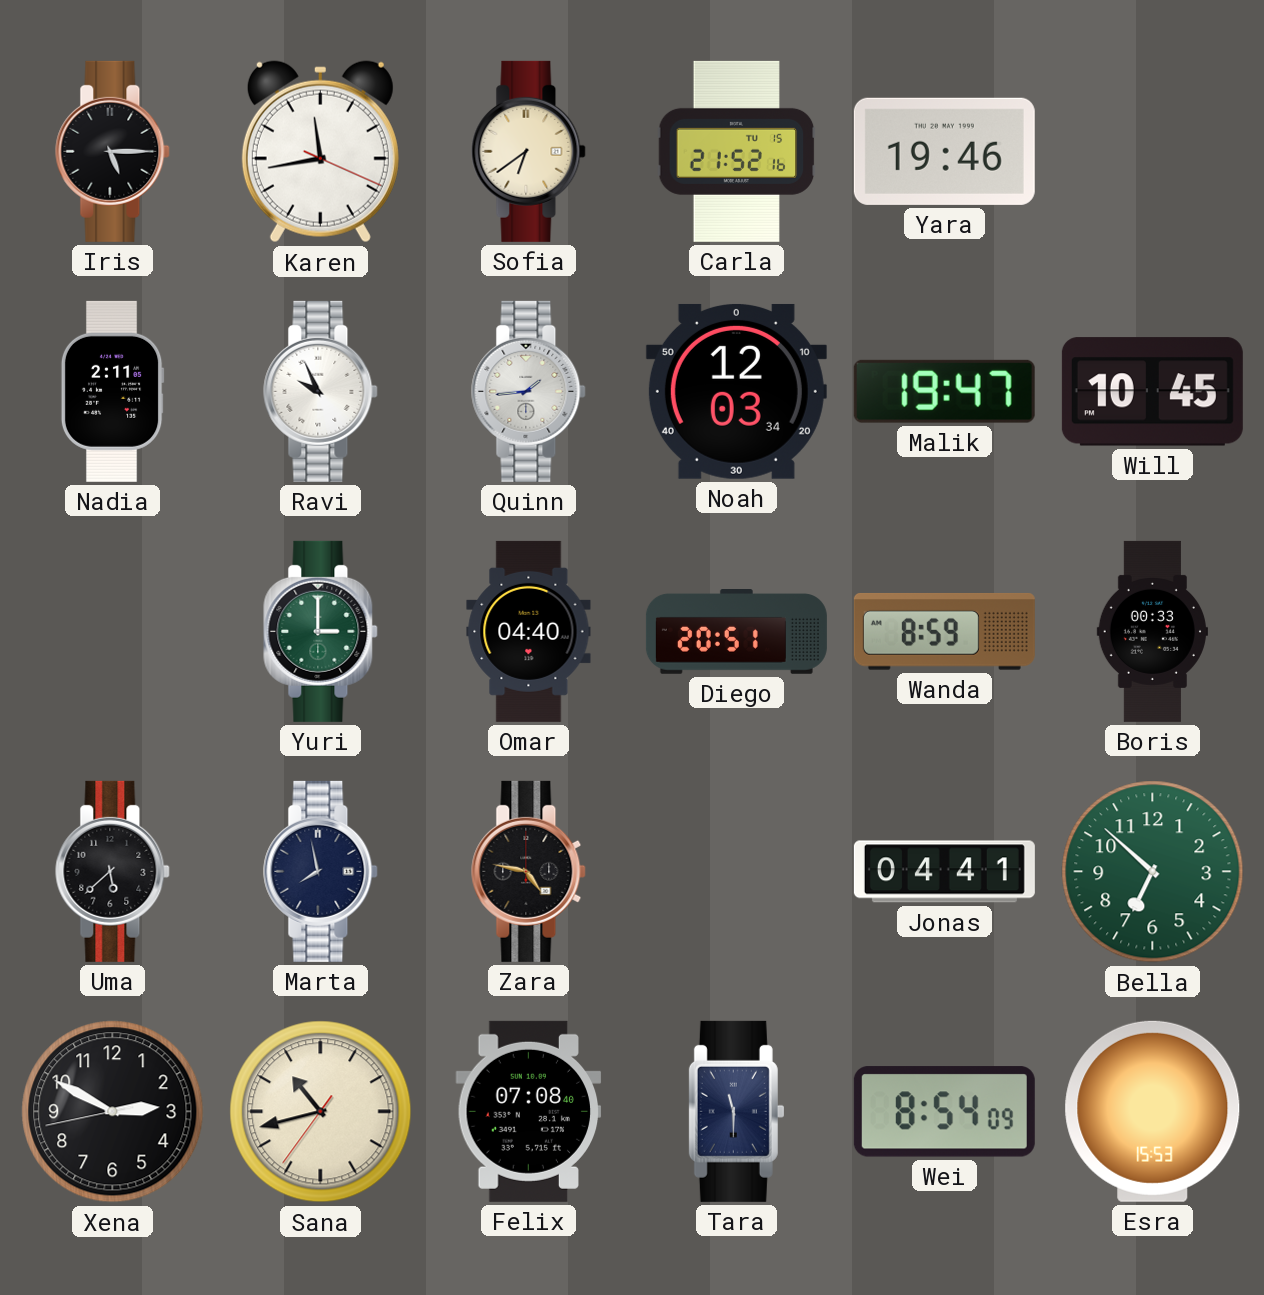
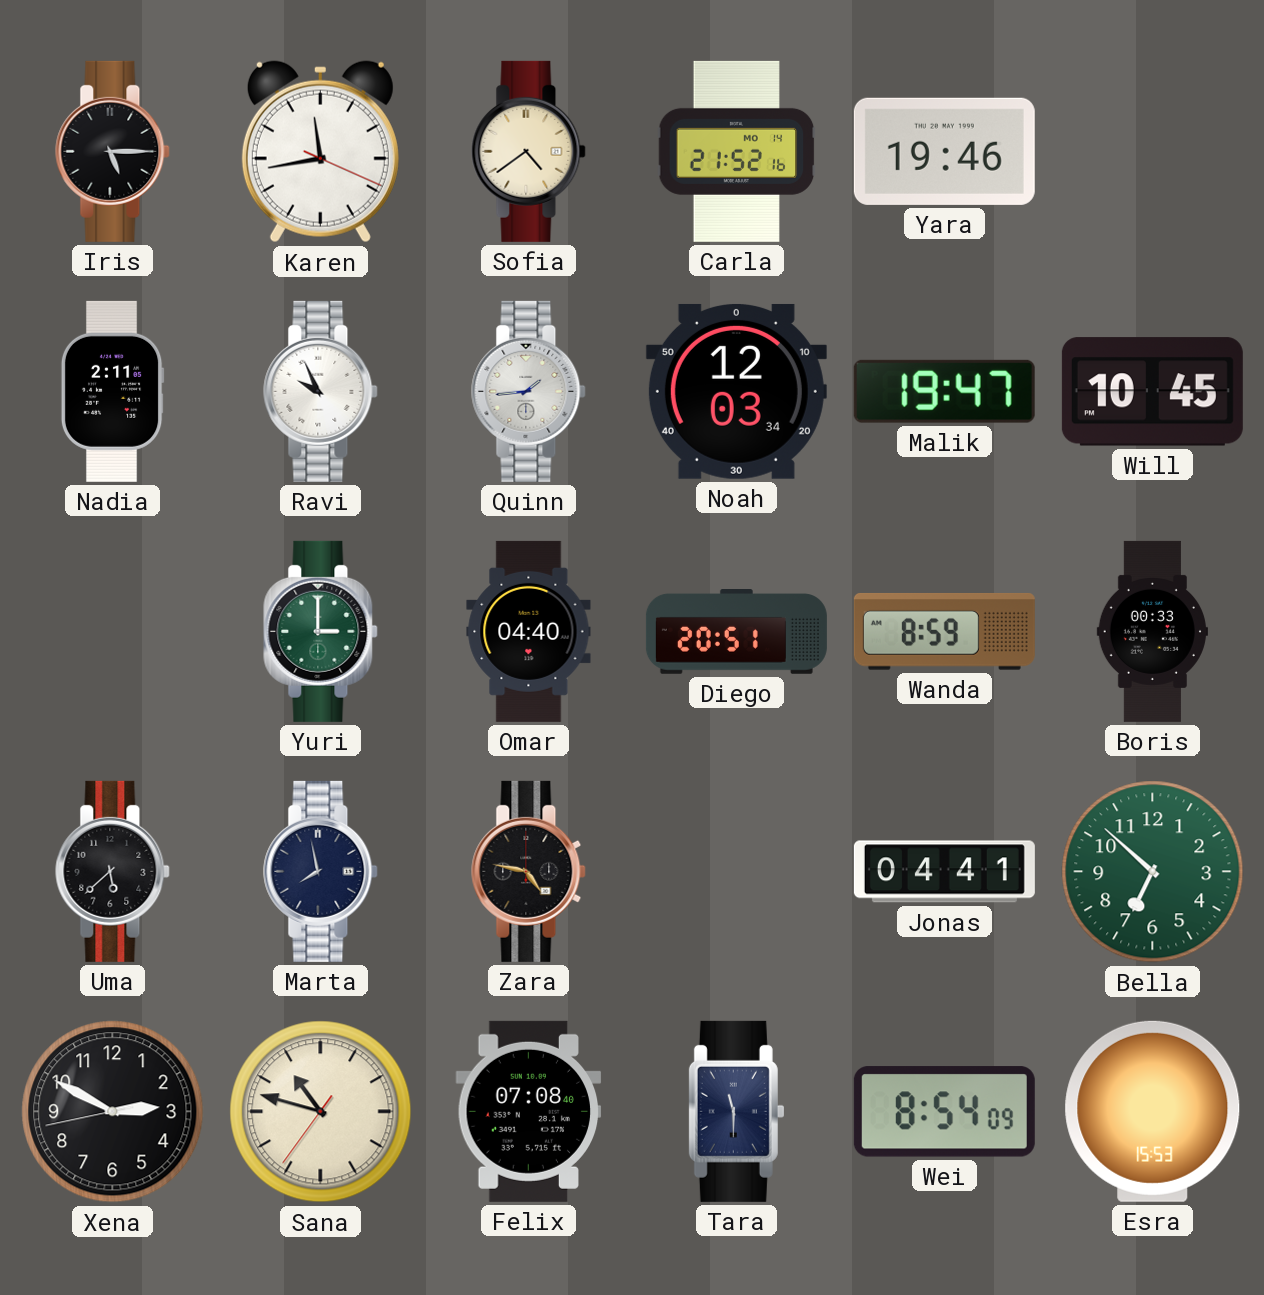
Sofia: 6:39 -> 4:39 (529, 151)
Carla date: TU 15 -> MO 14 (737, 151)
Sana: 10:42 -> 10:47 (321, 1112)
